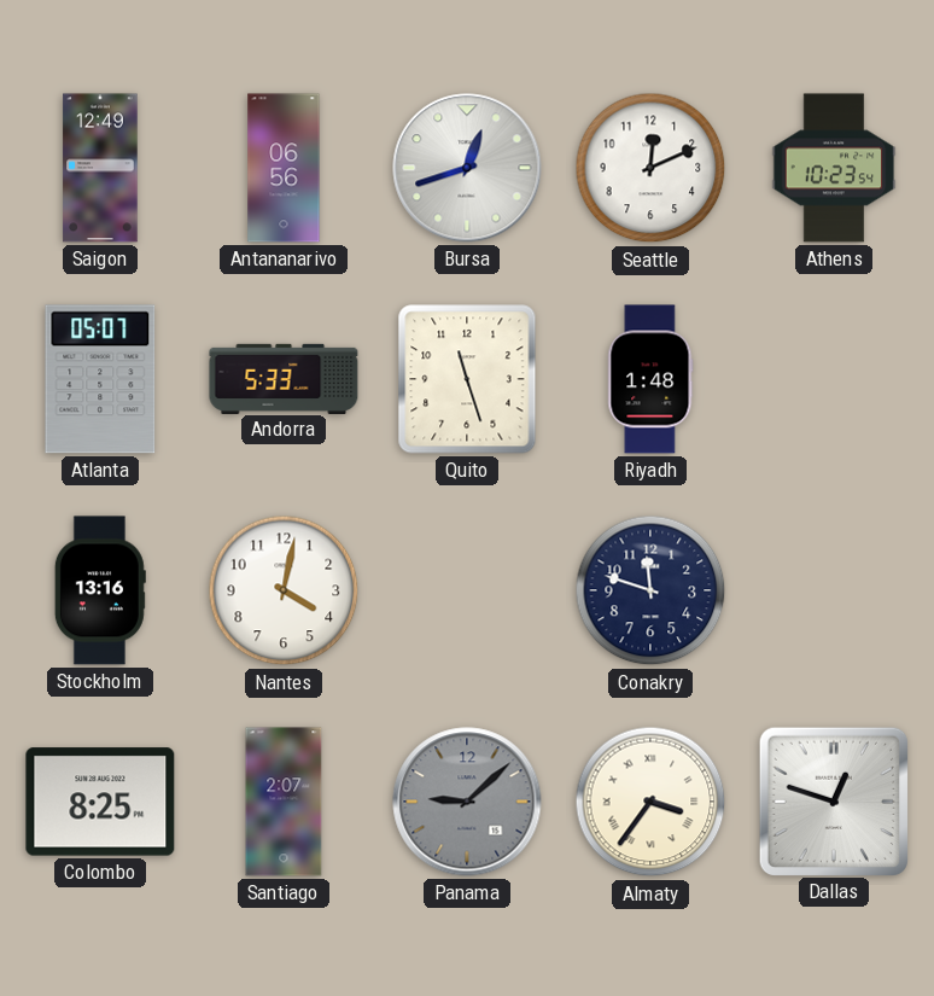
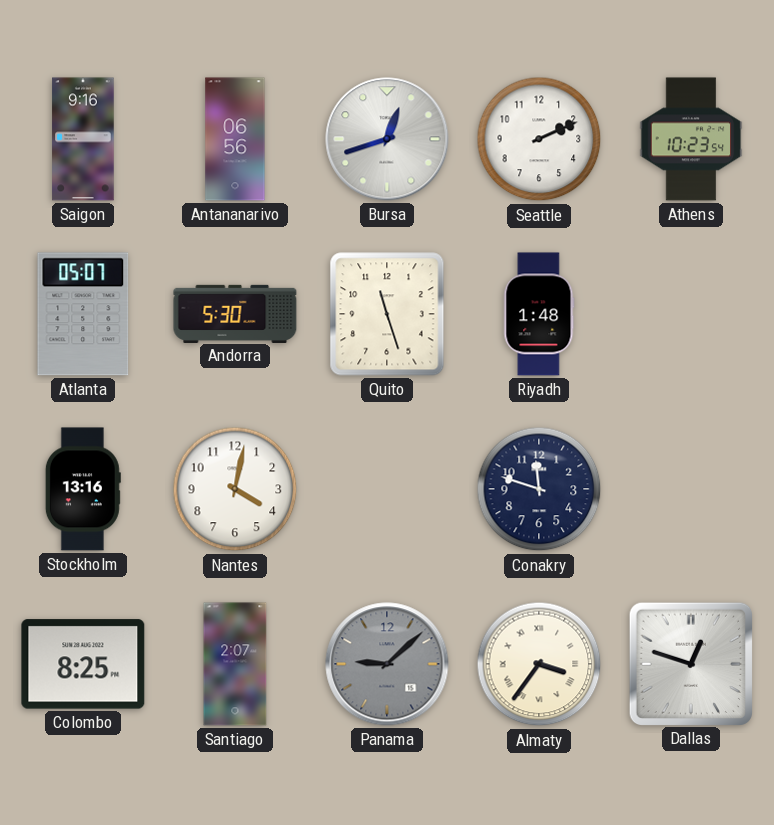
Saigon: 12:49 -> 9:16 (83, 139)
Seattle: 12:11 -> 2:11 (539, 139)
Andorra: 5:33 -> 5:30 (235, 313)
